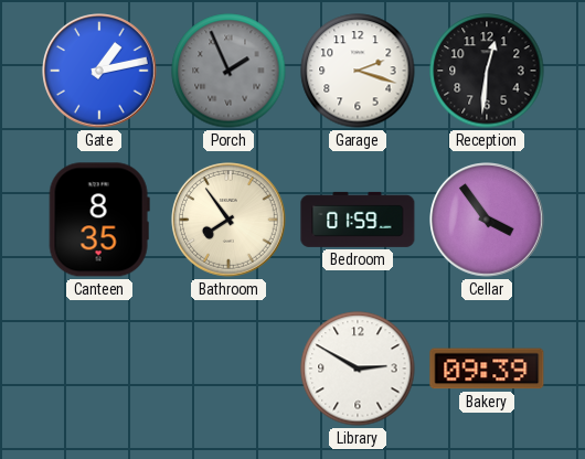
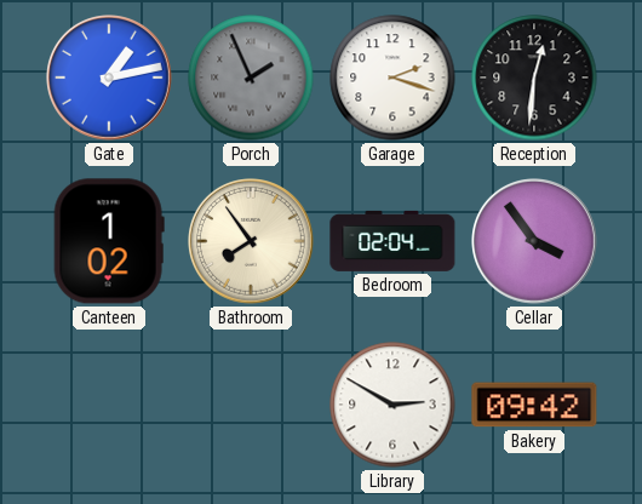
Canteen: 8:35 -> 1:02 (109, 241)
Bedroom: 01:59 -> 02:04 (392, 241)
Bakery: 09:39 -> 09:42 (534, 405)
